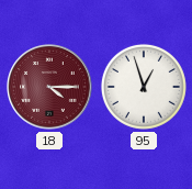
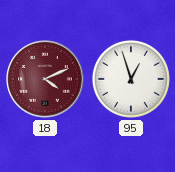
18: 4:15 -> 4:11 (45, 79)
